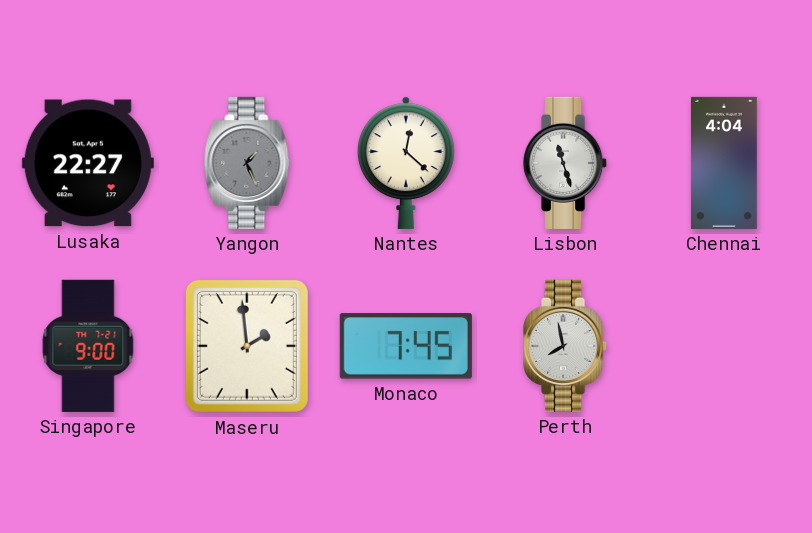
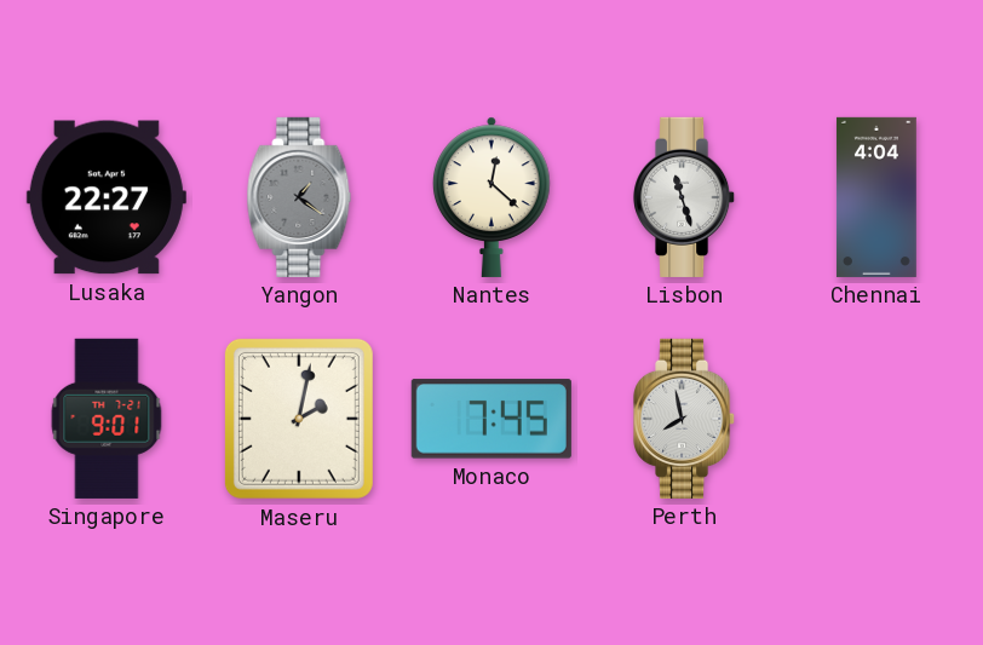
Yangon: 1:26 -> 1:21 (299, 197)
Singapore: 9:00 -> 9:01 (107, 419)
Maseru: 1:59 -> 2:02 (299, 419)
